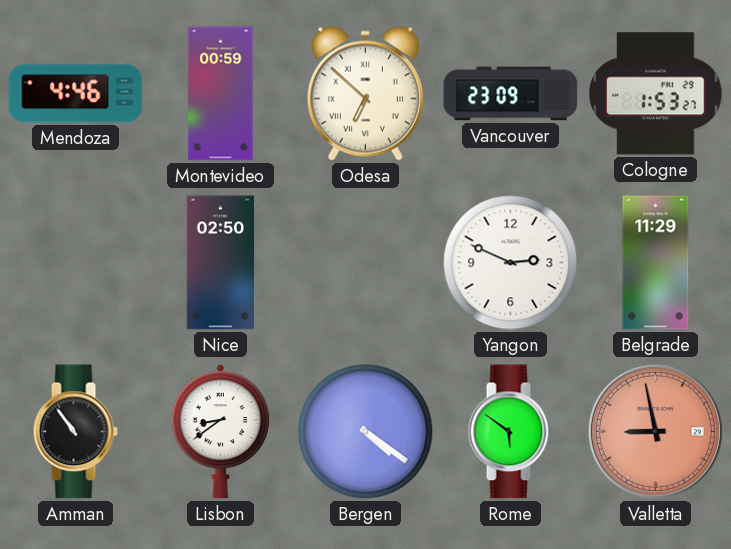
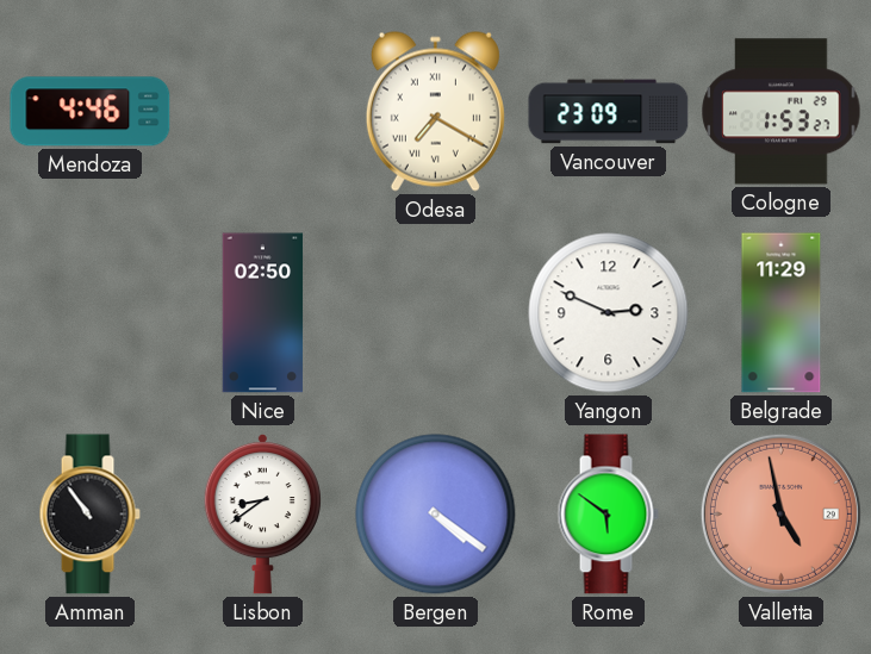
Montevideo: 00:59 -> none (221, 94)
Odesa: 6:52 -> 7:20 (435, 111)
Valletta: 8:58 -> 4:58 (780, 513)
